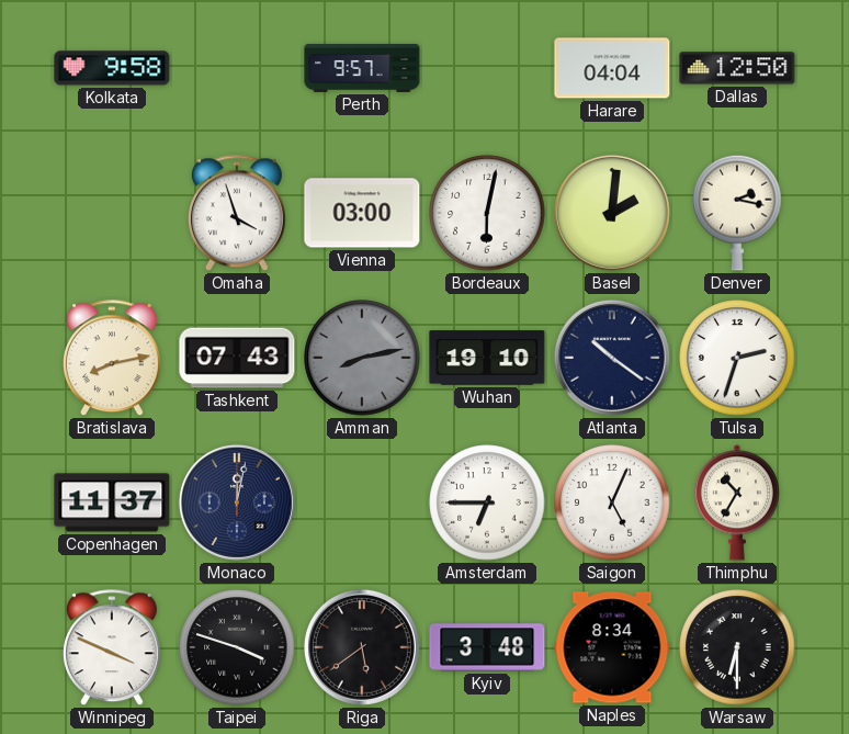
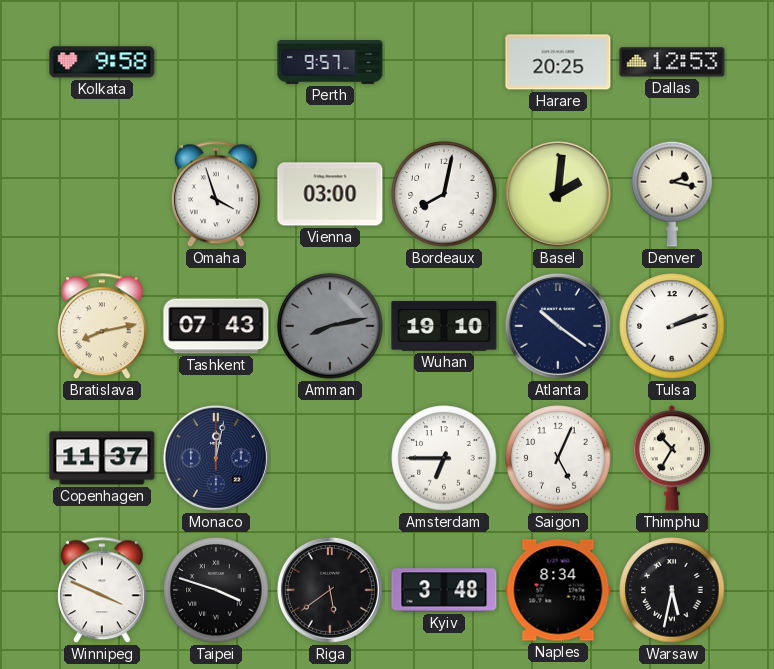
Harare: 04:04 -> 20:25 (558, 62)
Dallas: 12:50 -> 12:53 (672, 62)
Bordeaux: 6:02 -> 8:02 (444, 194)
Tulsa: 2:33 -> 2:12 (672, 326)
Warsaw: 6:30 -> 5:32 (672, 590)
